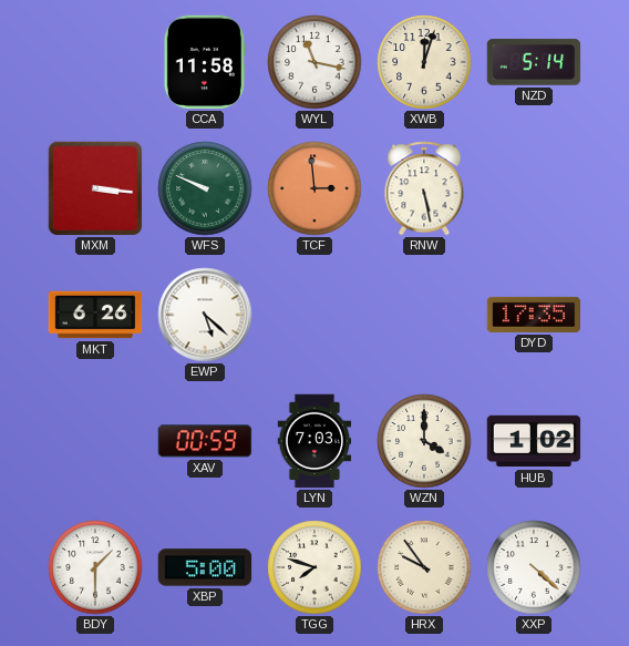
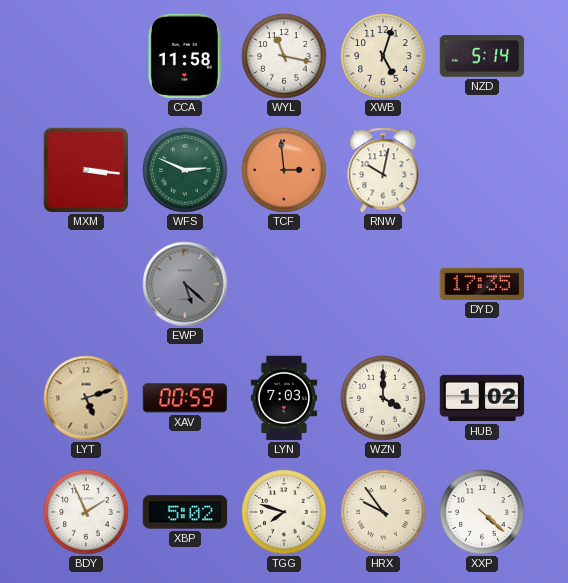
XWB: 12:03 -> 5:03 (383, 56)
WFS: 9:49 -> 2:49 (185, 170)
RNW: 5:28 -> 10:02 (383, 170)
MKT: 6:26 -> none (95, 315)
EWP dial: white -> grey (185, 284)
LYT: none -> 5:12 (86, 398)
BDY: 1:30 -> 1:56 (86, 512)
XBP: 5:00 -> 5:02 (185, 512)
